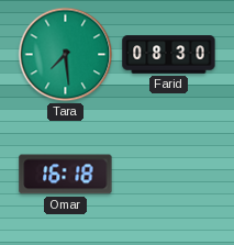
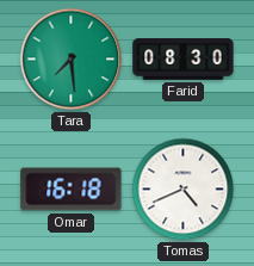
Tomas: none -> 4:41 (184, 190)
